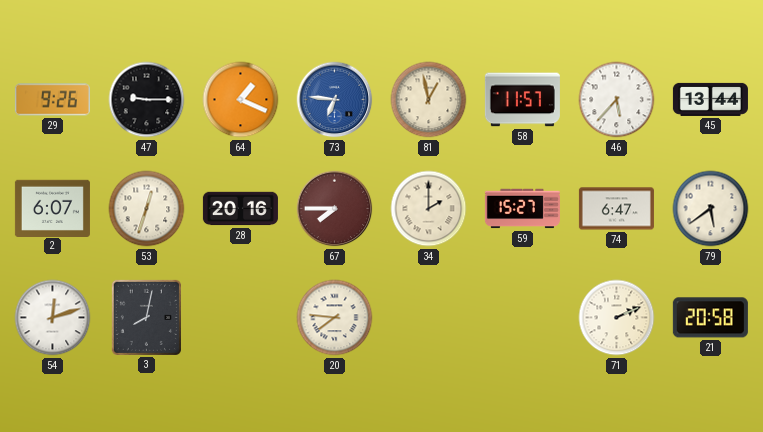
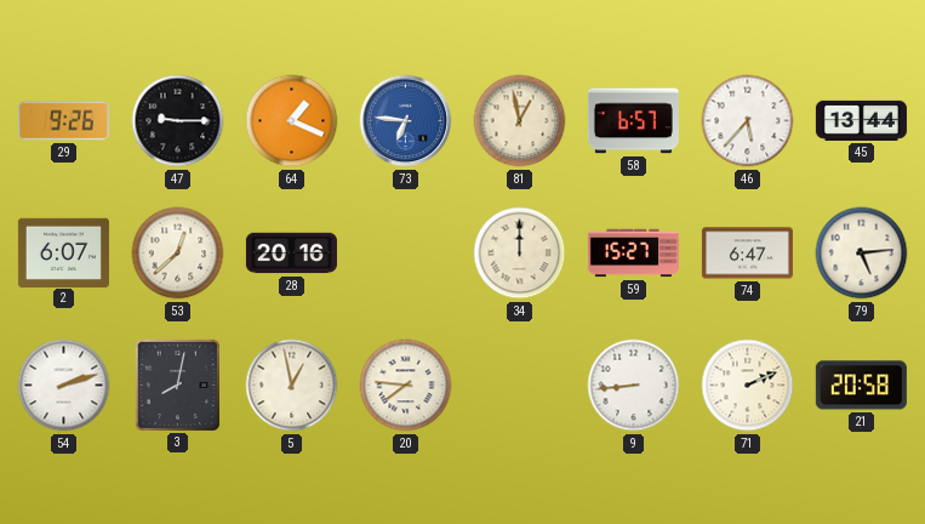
58: 11:57 -> 6:57 (633, 121)
53: 12:33 -> 12:38 (178, 254)
67: 7:45 -> none (335, 209)
34: 2:00 -> 12:00 (520, 254)
79: 5:39 -> 5:14 (862, 254)
54: 12:12 -> 2:12 (64, 386)
5: none -> 12:58 (292, 386)
9: none -> 8:44 (634, 386)
